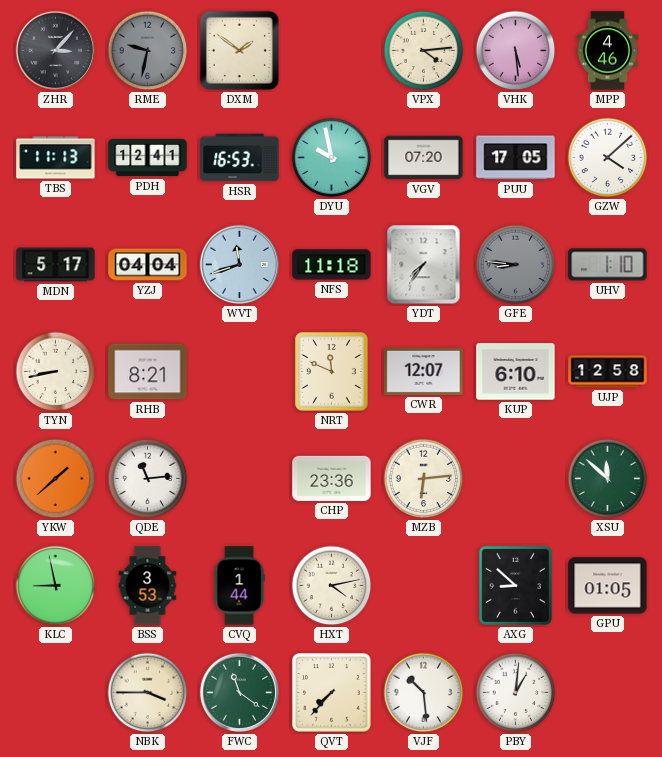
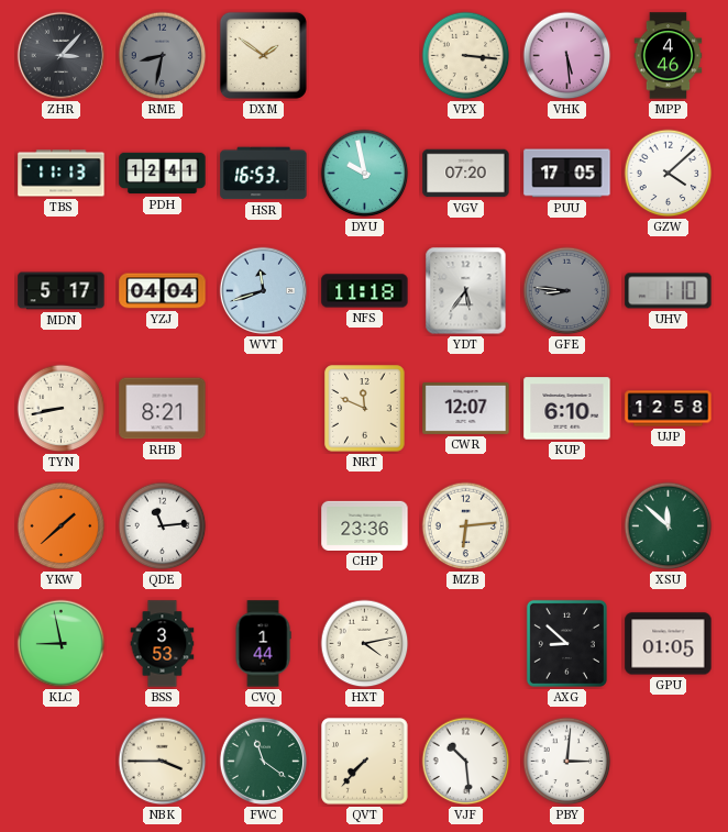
RME: 9:32 -> 8:32 (163, 56)
VPX: 4:14 -> 3:16 (466, 56)
YDT: 7:36 -> 5:36 (466, 291)
PBY: 1:01 -> 3:01 (567, 762)
